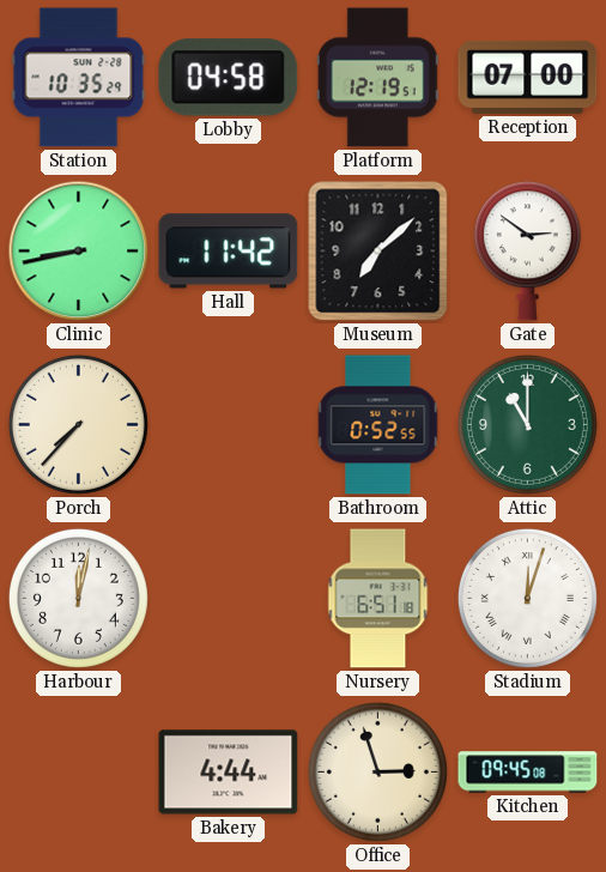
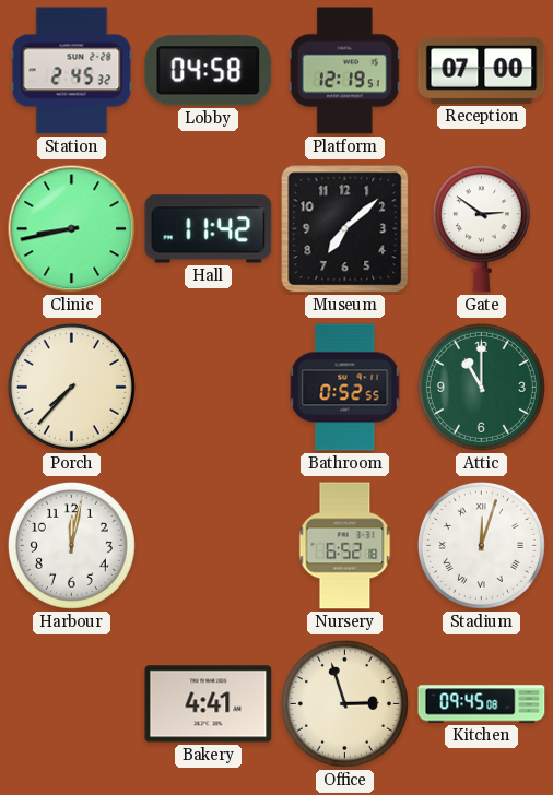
Station: 10:35 -> 2:45 (72, 71)
Nursery: 6:51 -> 6:52 (345, 546)
Bakery: 4:44 -> 4:41 (209, 704)
